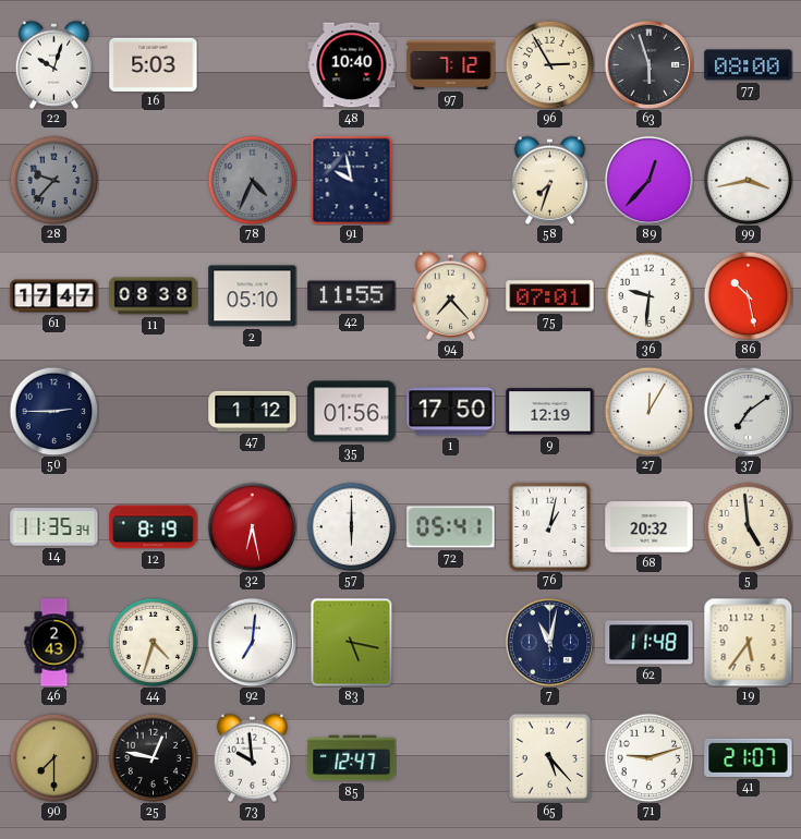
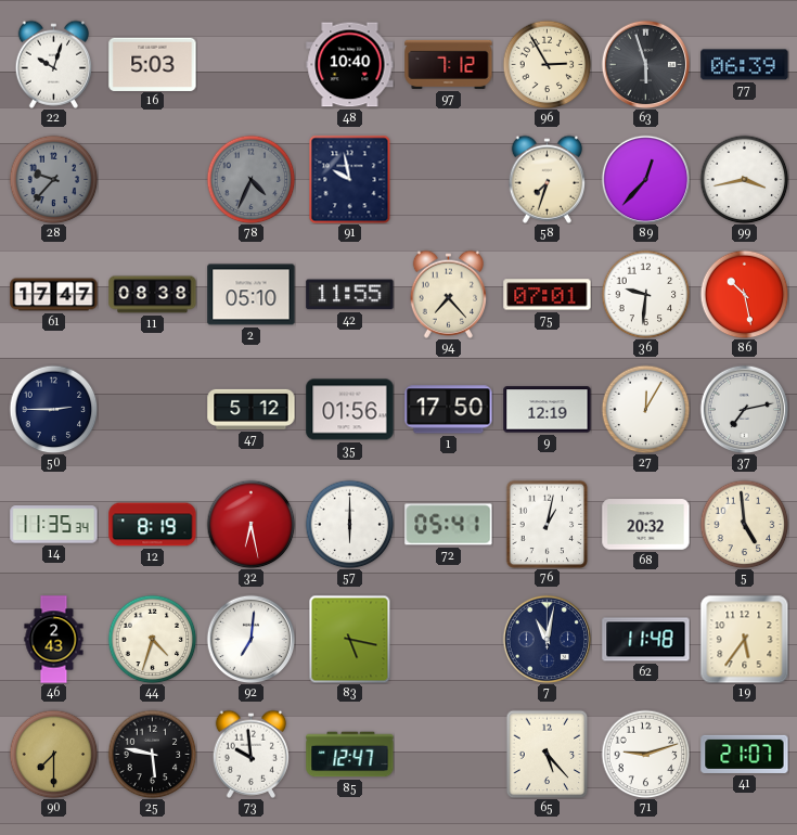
77: 08:00 -> 06:39 (745, 65)
47: 1:12 -> 5:12 (252, 409)
37: 7:09 -> 7:13 (744, 409)
25: 12:47 -> 5:47 (152, 754)
